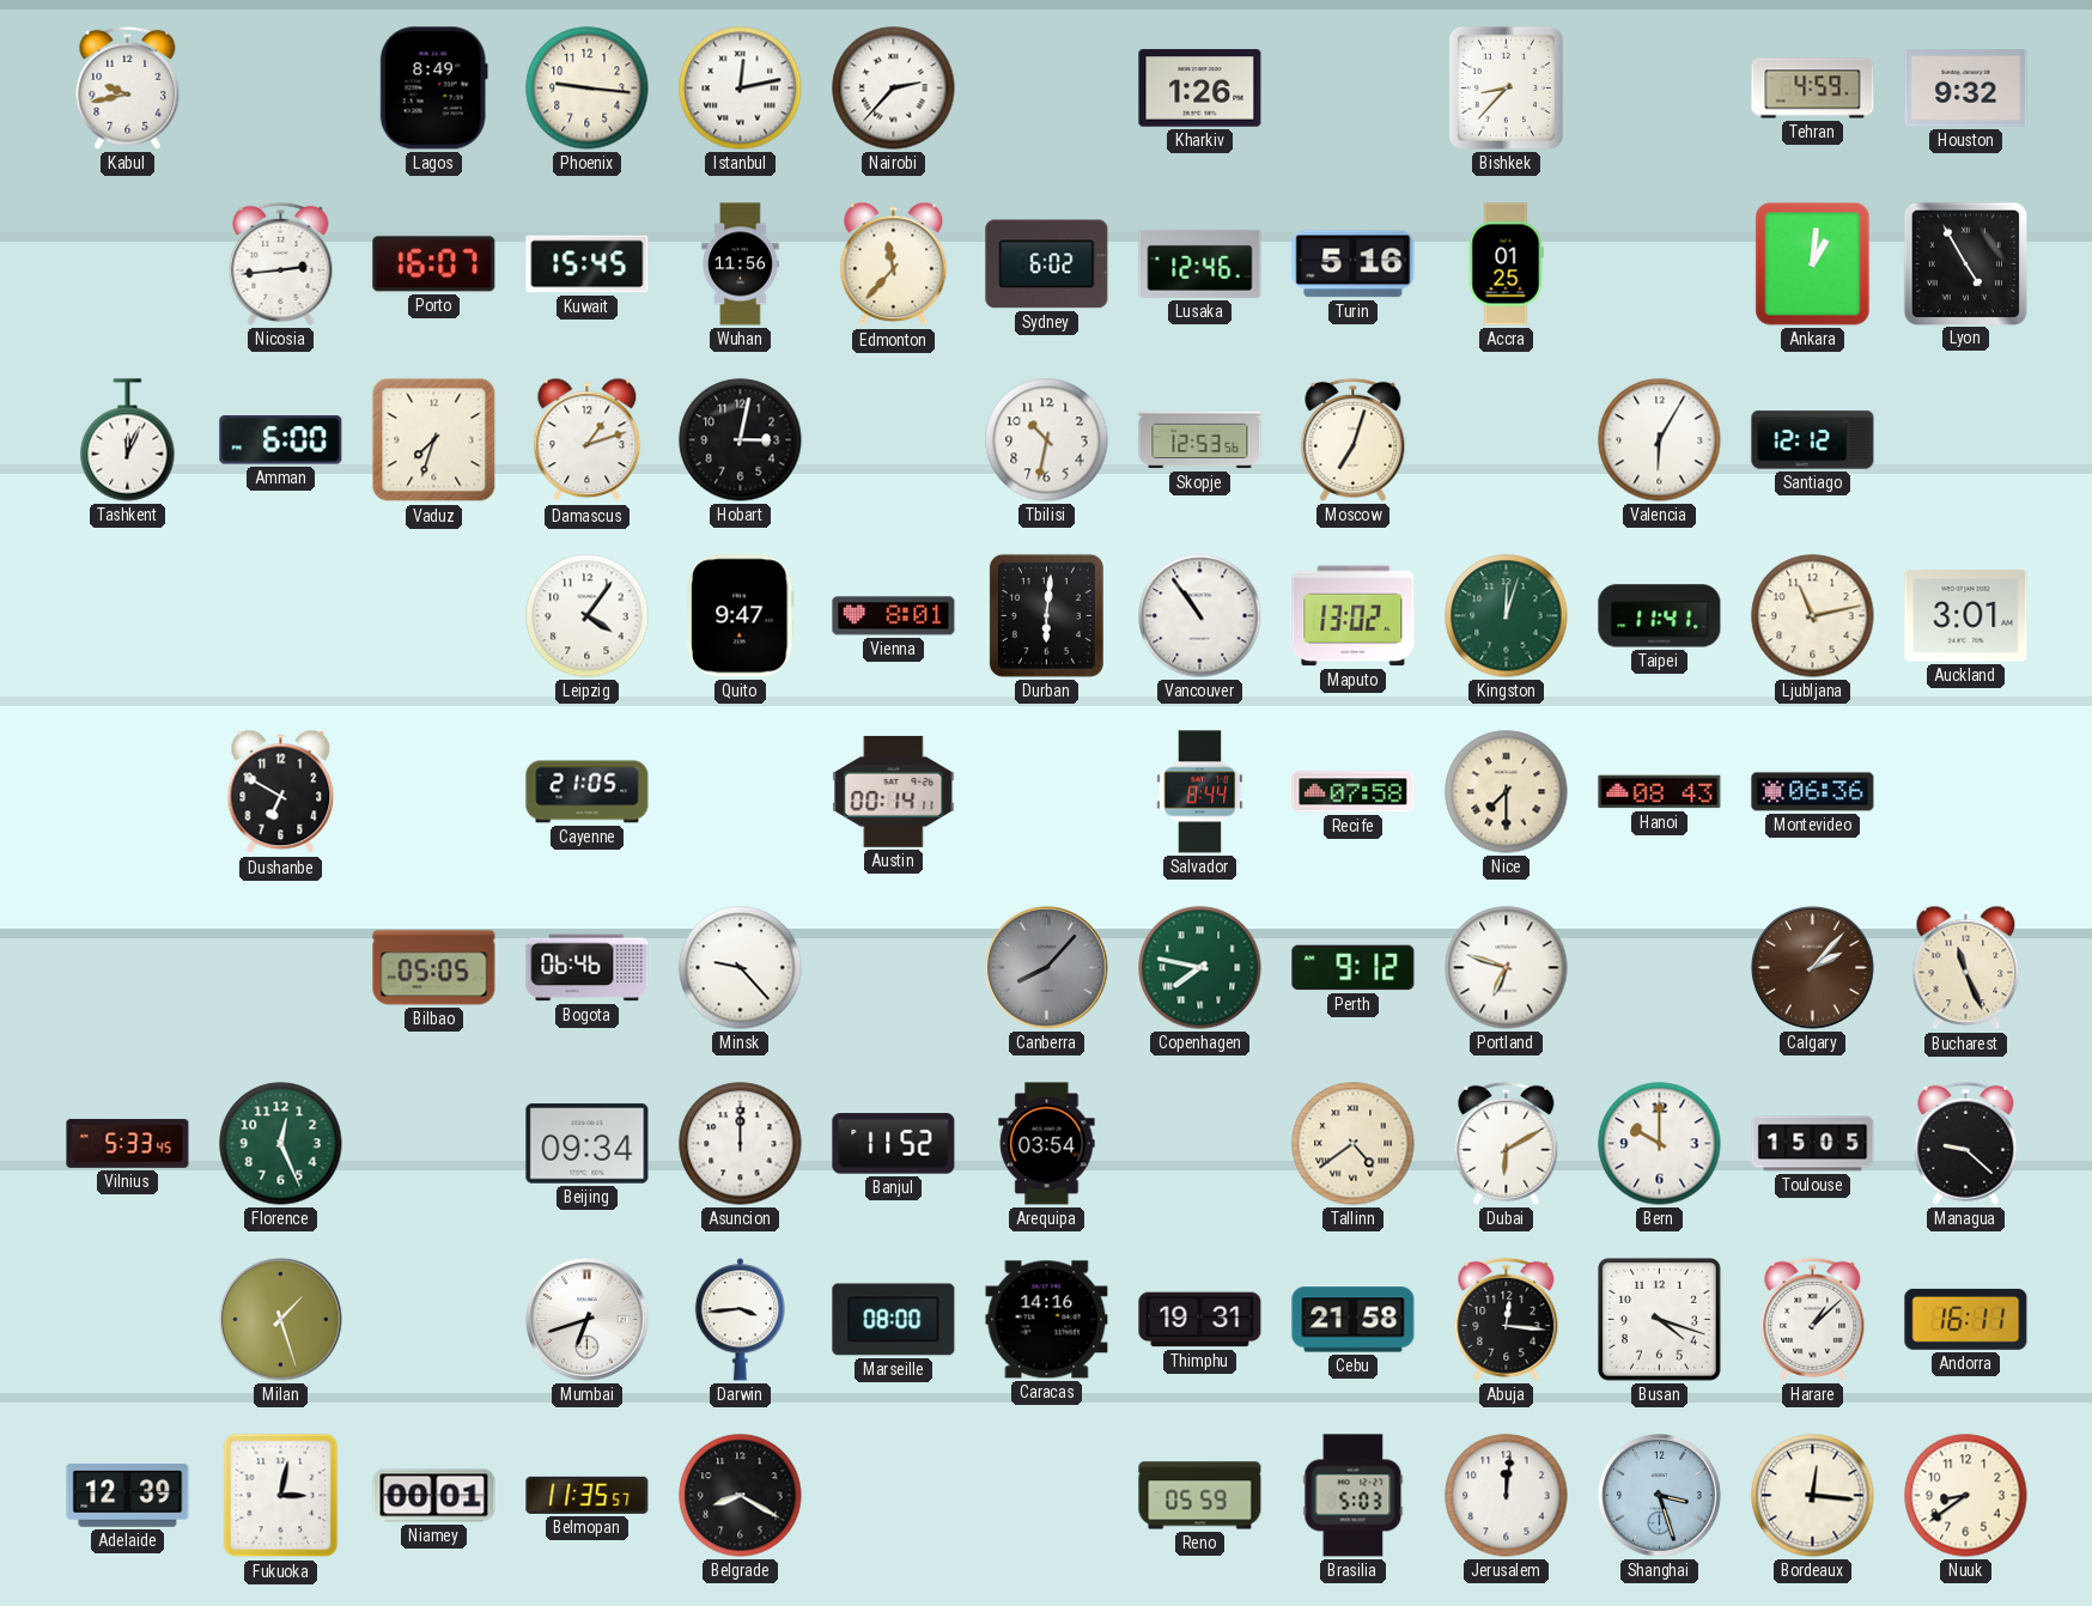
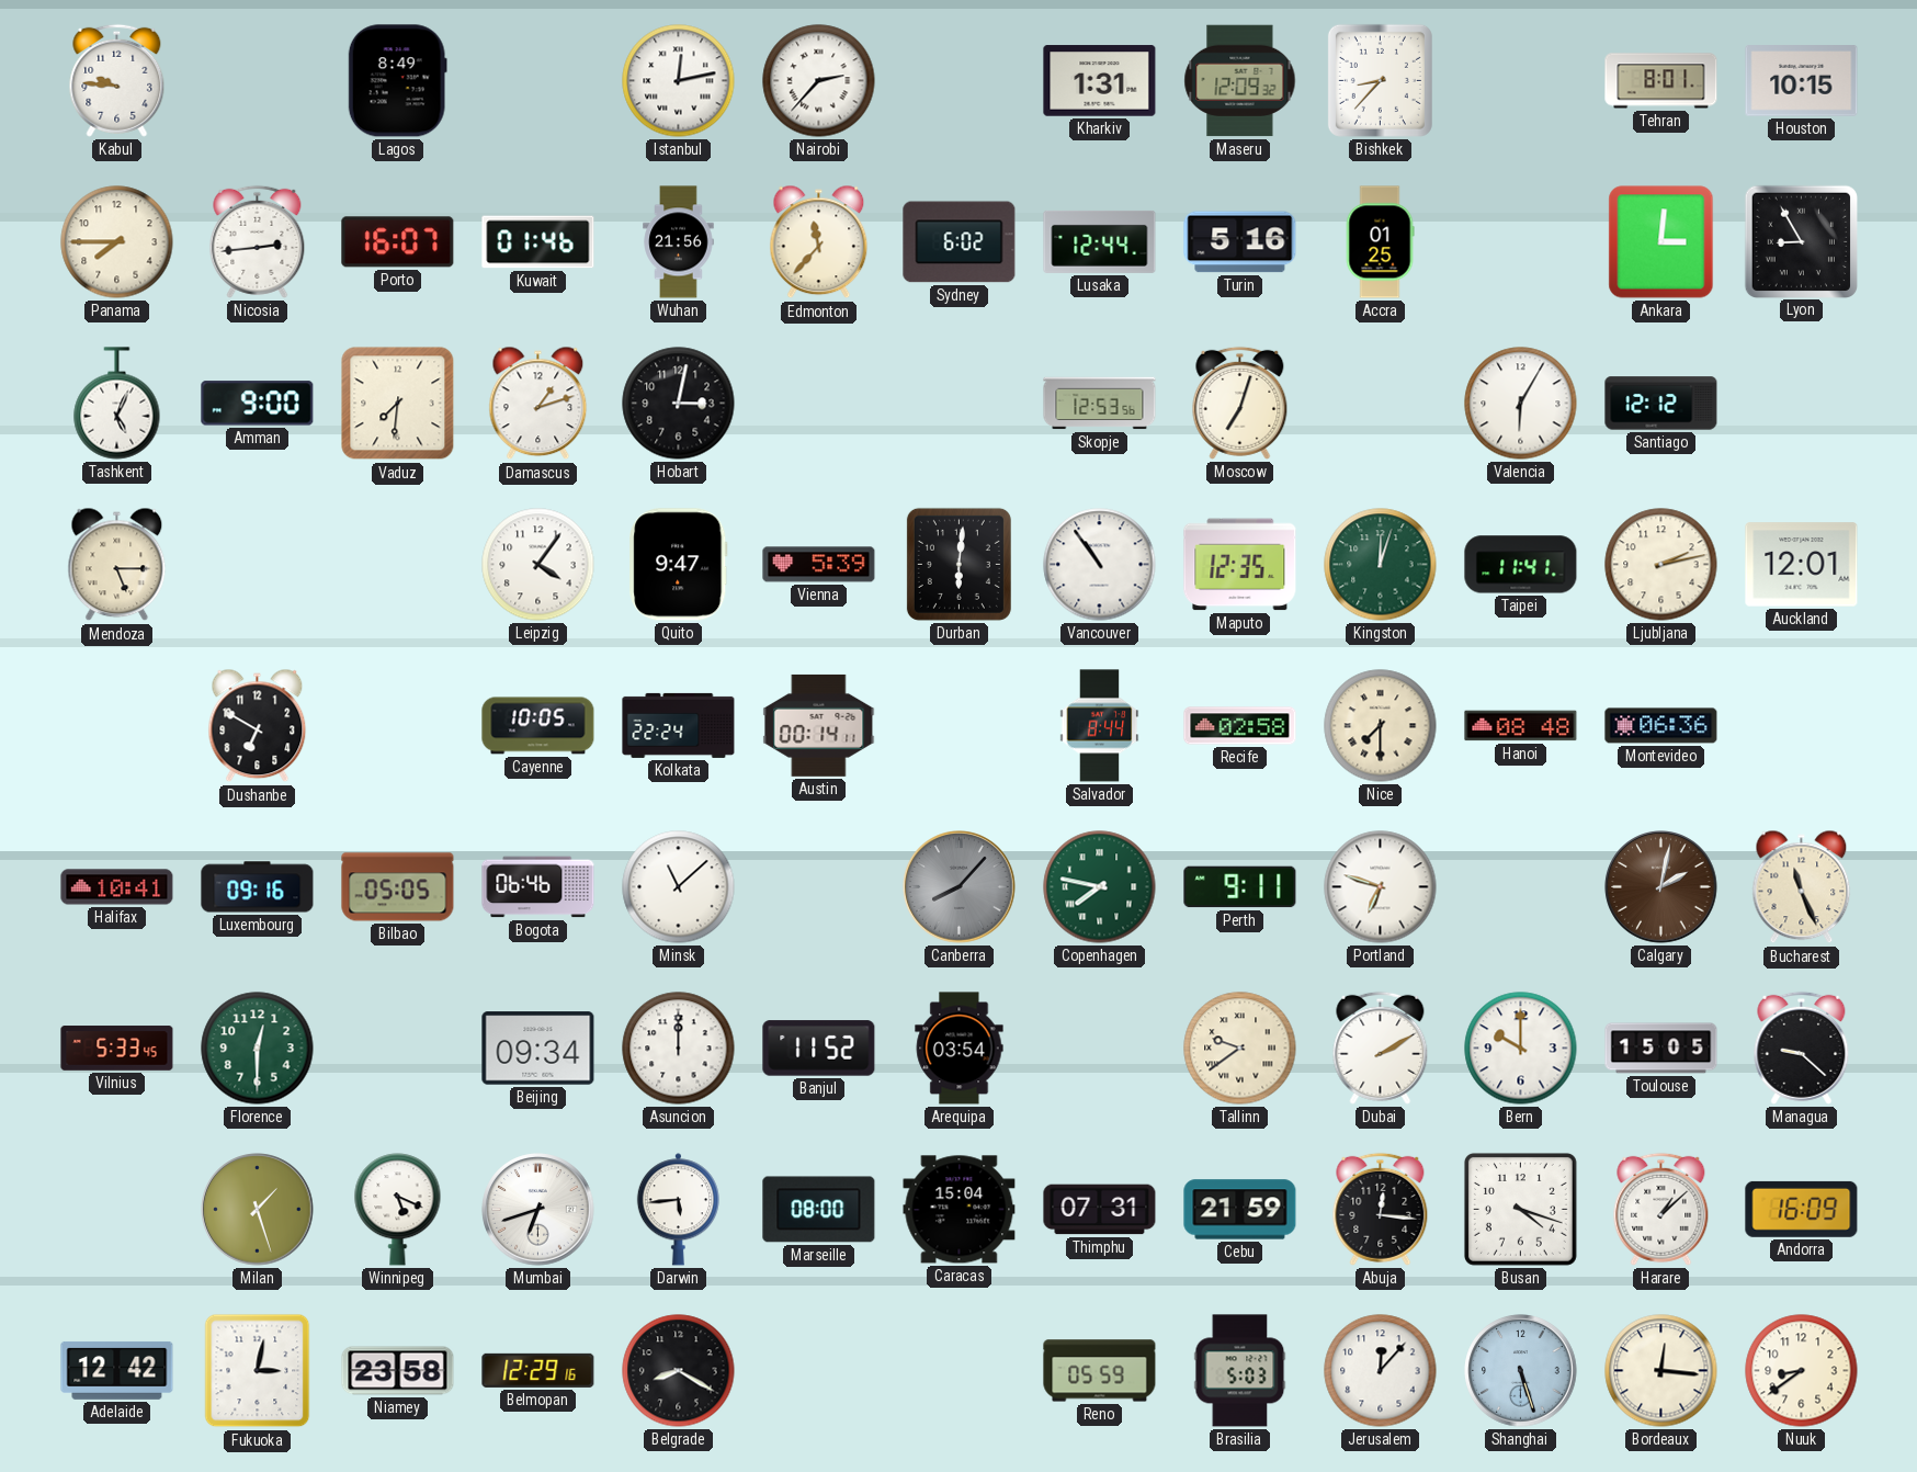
Kabul: 9:43 -> 9:46 (117, 80)
Phoenix: 9:16 -> none (588, 89)
Kharkiv: 1:26 -> 1:31 (1100, 81)
Maseru: none -> 12:09 (1240, 81)
Tehran: 4:59 -> 8:01 (1661, 81)
Houston: 9:32 -> 10:15 (1802, 81)
Panama: none -> 7:45 (117, 242)
Kuwait: 15:45 -> 01:46 (538, 242)
Wuhan: 11:56 -> 21:56 (679, 242)
Lusaka: 12:46 -> 12:44 (1100, 241)
Ankara: 1:01 -> 3:01 (1661, 242)
Lyon: 4:55 -> 8:55 (1801, 241)
Tashkent: 12:04 -> 5:04 (117, 404)
Amman: 6:00 -> 9:00 (258, 404)
Vaduz: 7:33 -> 7:31 (398, 404)
Tbilisi: 10:32 -> none (1047, 440)
Mendoza: none -> 5:15 (117, 565)
Vienna: 8:01 -> 5:39 (819, 565)
Maputo: 13:02 -> 12:35 (1240, 565)
Ljubljana: 11:13 -> 2:13 (1661, 565)
Auckland: 3:01 -> 12:01 (1802, 565)
Cayenne: 21:05 -> 10:05 (538, 726)
Kolkata: none -> 22:24 (679, 725)
Recife: 07:58 -> 02:58 (1240, 726)
Hanoi: 08:43 -> 08:48 (1521, 726)
Halifax: none -> 10:41 (117, 887)
Luxembourg: none -> 09:16 (258, 887)
Minsk: 9:23 -> 11:08 (679, 887)
Perth: 9:12 -> 9:11 (1240, 887)
Calgary: 2:07 -> 2:02 (1661, 887)
Florence: 12:26 -> 12:30 (258, 1049)
Tallinn: 4:39 -> 9:39 (1240, 1049)
Dubai: 6:10 -> 2:10 (1381, 1048)
Winnipeg: none -> 5:19 (398, 1210)
Darwin: 3:44 -> 5:44 (678, 1210)
Caracas: 14:16 -> 15:04 (960, 1210)
Thimphu: 19:31 -> 07:31 (1100, 1210)
Cebu: 21:58 -> 21:59 (1240, 1210)
Andorra: 16:11 -> 16:09 (1802, 1209)
Adelaide: 12:39 -> 12:42 (117, 1370)
Niamey: 00:01 -> 23:58 (398, 1371)
Belmopan: 11:35 -> 12:29 (538, 1370)
Jerusalem: 12:01 -> 12:07 (1381, 1371)
Shanghai: 3:27 -> 5:27 (1521, 1371)
